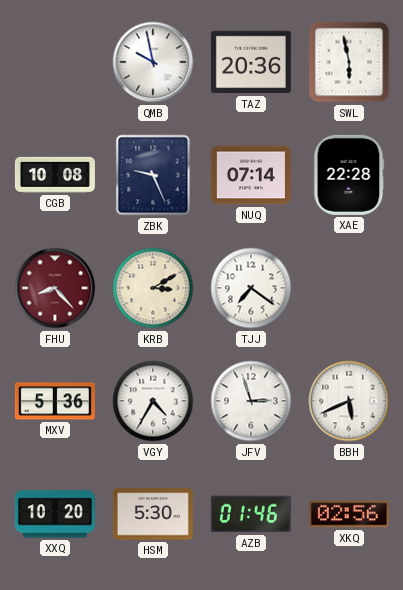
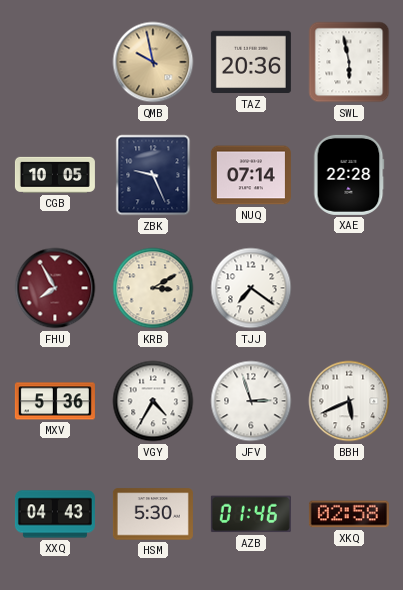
QMB dial: white -> champagne (153, 62)
CGB: 10:08 -> 10:05 (55, 175)
FHU: 8:23 -> 7:55 (55, 288)
XXQ: 10:20 -> 04:43 (55, 514)
XKQ: 02:56 -> 02:58 (349, 514)
